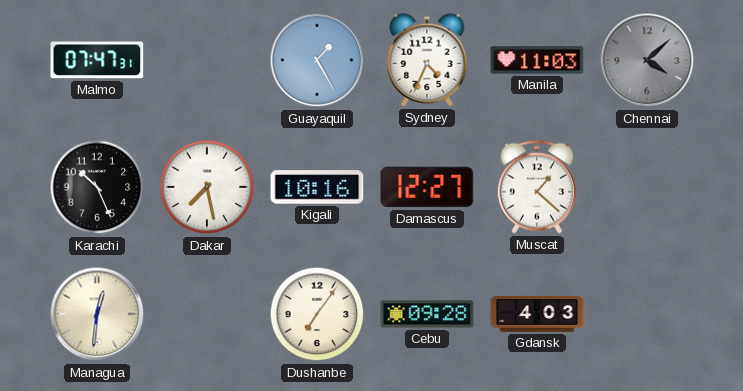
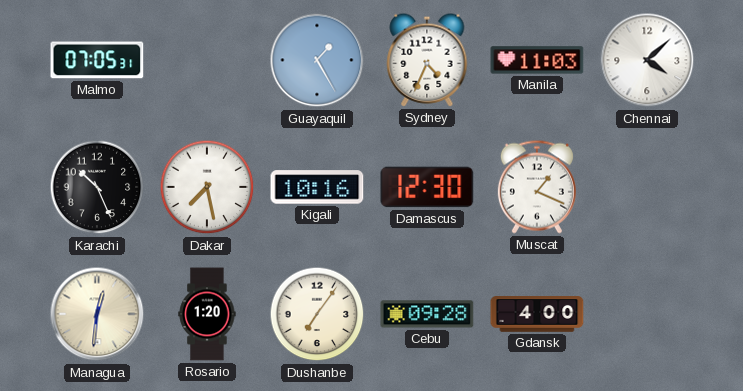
Malmo: 07:47 -> 07:05 (97, 60)
Chennai dial: grey -> white (647, 60)
Damascus: 12:27 -> 12:30 (427, 187)
Muscat: 1:22 -> 1:19 (537, 187)
Rosario: none -> 1:20 (207, 314)
Gdansk: 4:03 -> 4:00 (537, 314)
